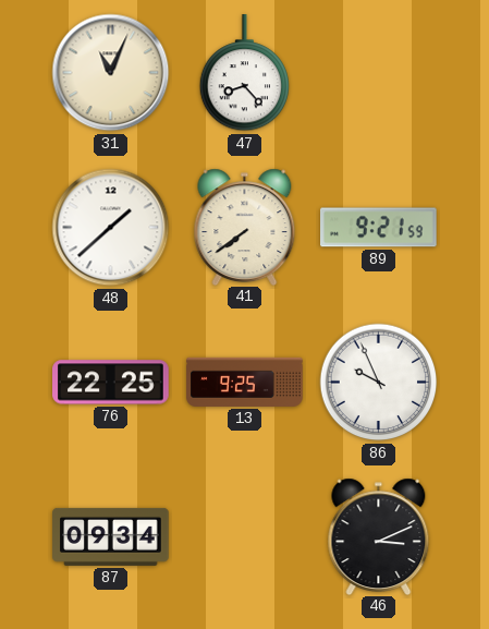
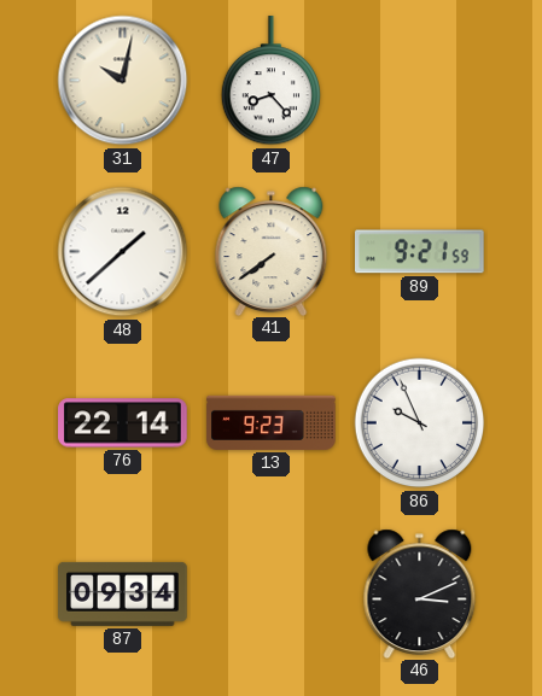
31: 11:04 -> 10:02 (123, 81)
76: 22:25 -> 22:14 (123, 423)
13: 9:25 -> 9:23 (272, 422)
